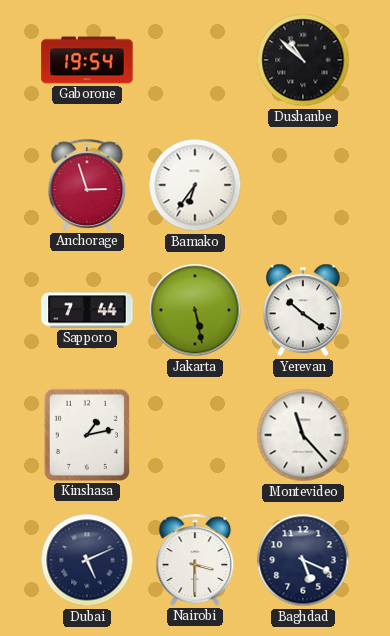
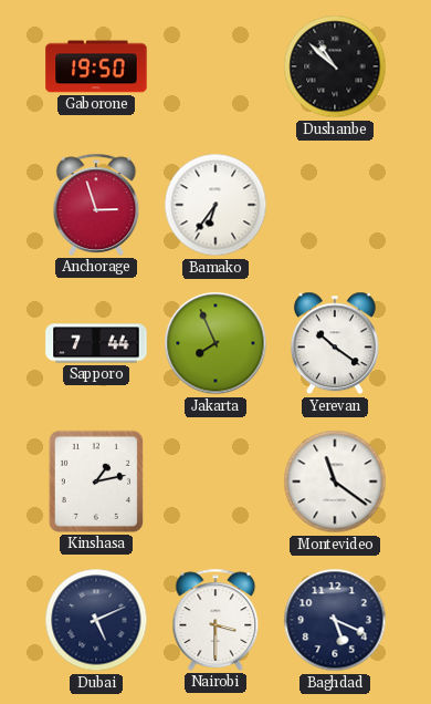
Gaborone: 19:54 -> 19:50 (96, 66)
Jakarta: 5:28 -> 7:56 (215, 343)
Montevideo: 11:23 -> 11:21 (335, 482)
